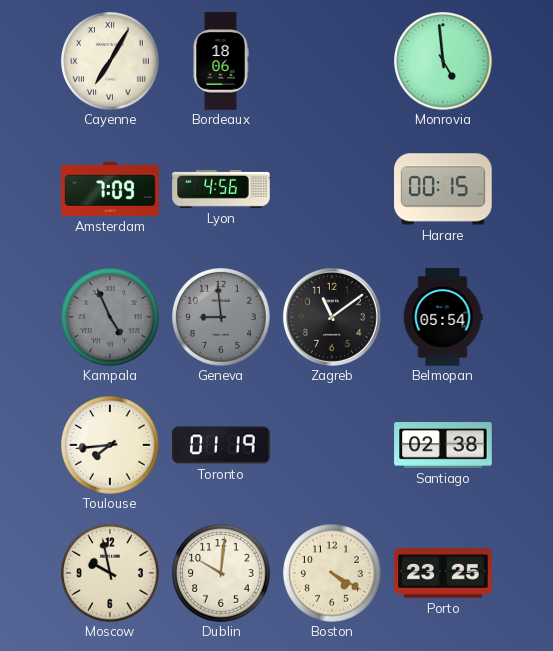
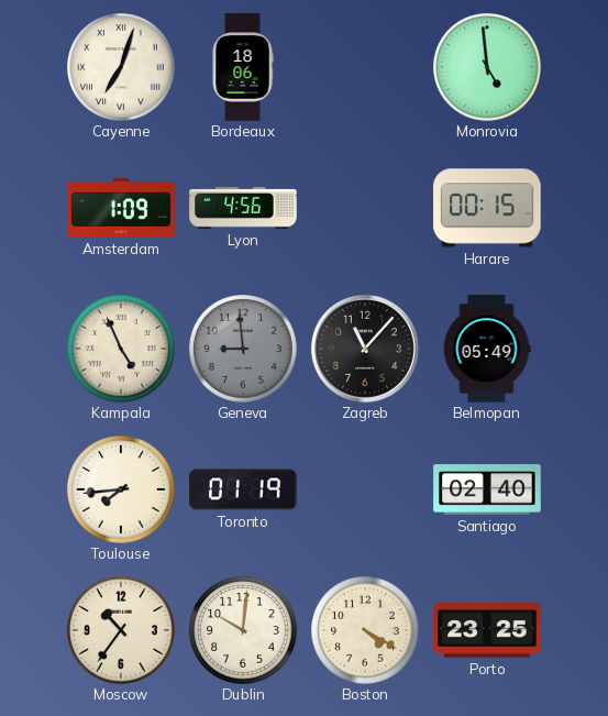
Cayenne: 7:05 -> 7:03 (121, 67)
Amsterdam: 7:09 -> 1:09 (121, 208)
Kampala dial: grey -> cream (121, 349)
Zagreb: 11:09 -> 11:07 (365, 349)
Belmopan: 05:54 -> 05:49 (487, 349)
Santiago: 02:38 -> 02:40 (487, 489)
Moscow: 9:58 -> 10:36 (121, 630)
